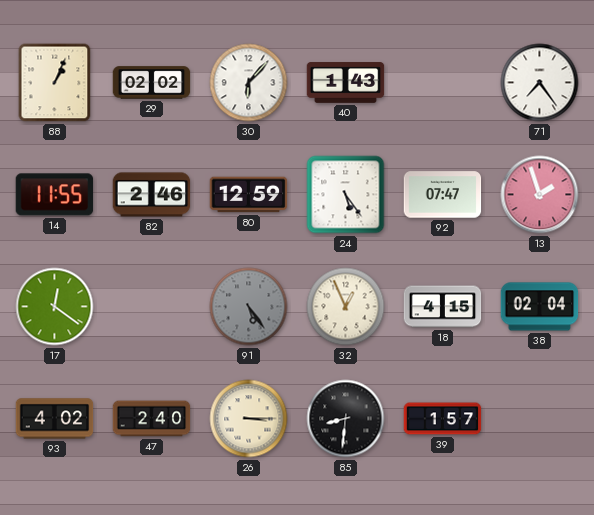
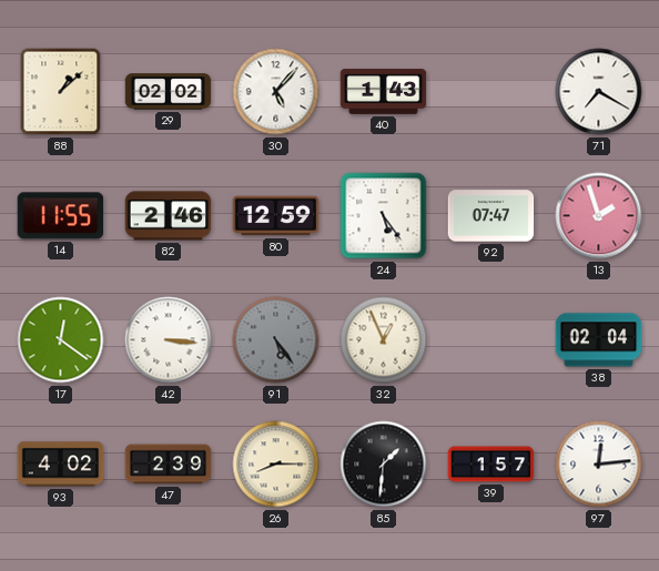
88: 1:04 -> 1:08 (61, 92)
30: 6:07 -> 5:07 (276, 92)
71: 7:24 -> 7:20 (599, 92)
42: none -> 3:16 (169, 340)
18: 4:15 -> none (443, 307)
47: 2:40 -> 2:39 (169, 465)
26: 3:15 -> 8:15 (276, 465)
85: 8:31 -> 1:31 (384, 465)
97: none -> 12:14 (599, 465)
